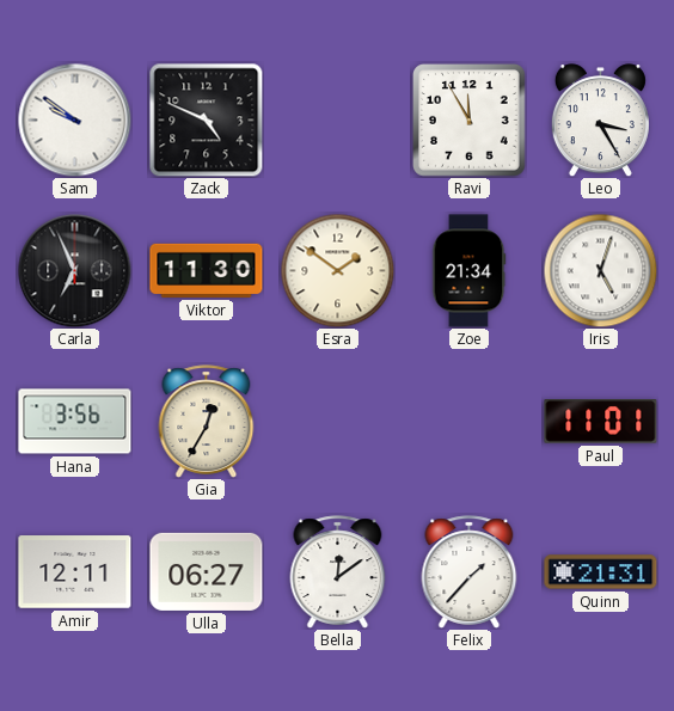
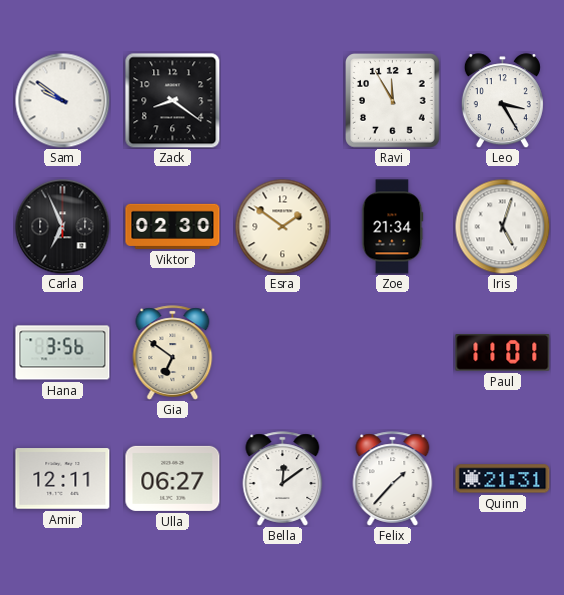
Zack: 4:49 -> 8:21 (172, 100)
Viktor: 11:30 -> 02:30 (173, 226)
Gia: 12:35 -> 6:51 (173, 353)
